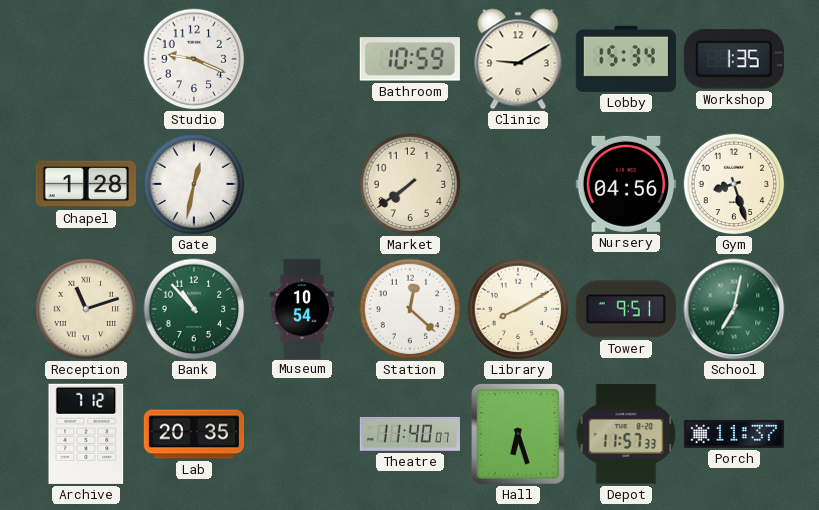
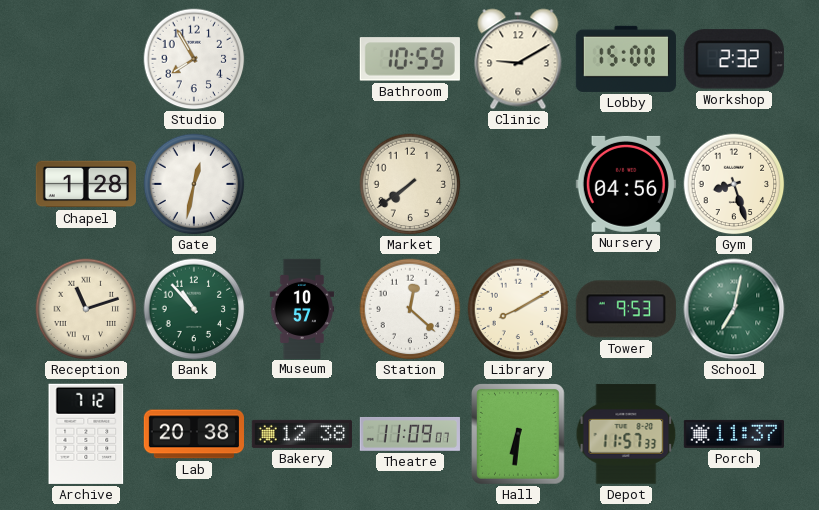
Studio: 9:19 -> 7:55 (194, 59)
Lobby: 15:34 -> 15:00 (626, 59)
Workshop: 1:35 -> 2:32 (734, 59)
Museum: 10:54 -> 10:57 (301, 308)
Tower: 9:51 -> 9:53 (626, 309)
Lab: 20:35 -> 20:38 (193, 434)
Bakery: none -> 12:38 (302, 434)
Theatre: 11:40 -> 11:09 (410, 434)
Hall: 6:27 -> 6:31 (519, 435)
